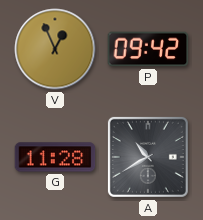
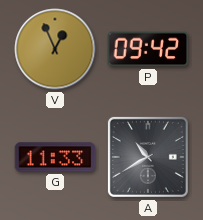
G: 11:28 -> 11:33 (55, 157)
